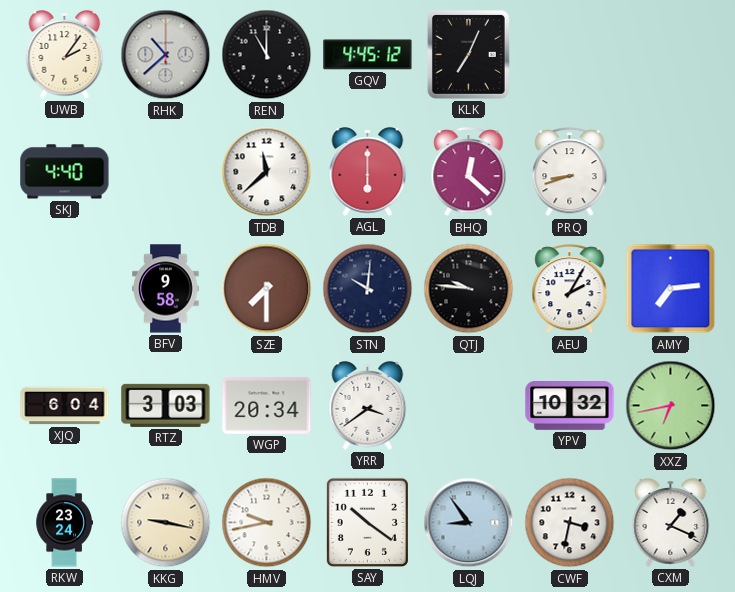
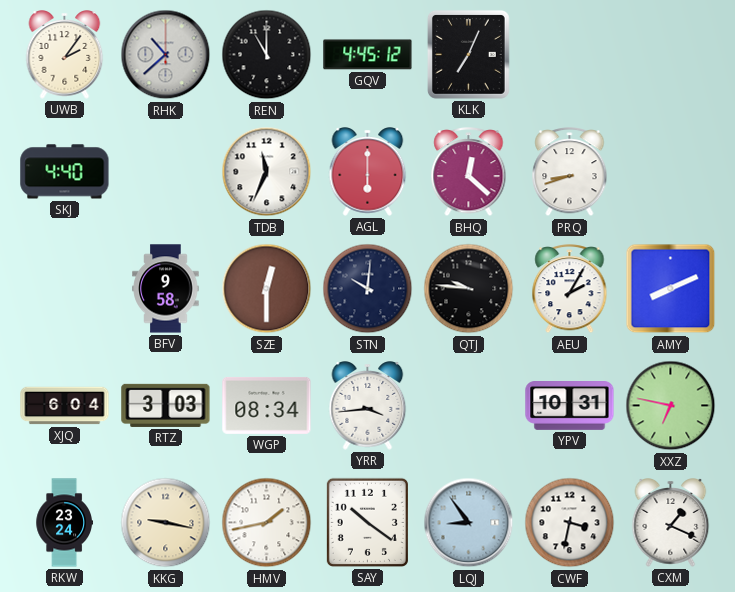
TDB: 11:38 -> 11:34 (267, 172)
SZE: 7:30 -> 12:30 (267, 289)
AMY: 7:14 -> 8:11 (671, 289)
WGP: 20:34 -> 08:34 (267, 405)
YRR: 3:39 -> 3:44 (368, 406)
YPV: 10:32 -> 10:31 (570, 406)
XXZ: 6:43 -> 6:47 (671, 406)
HMV: 9:43 -> 1:43 (267, 523)
